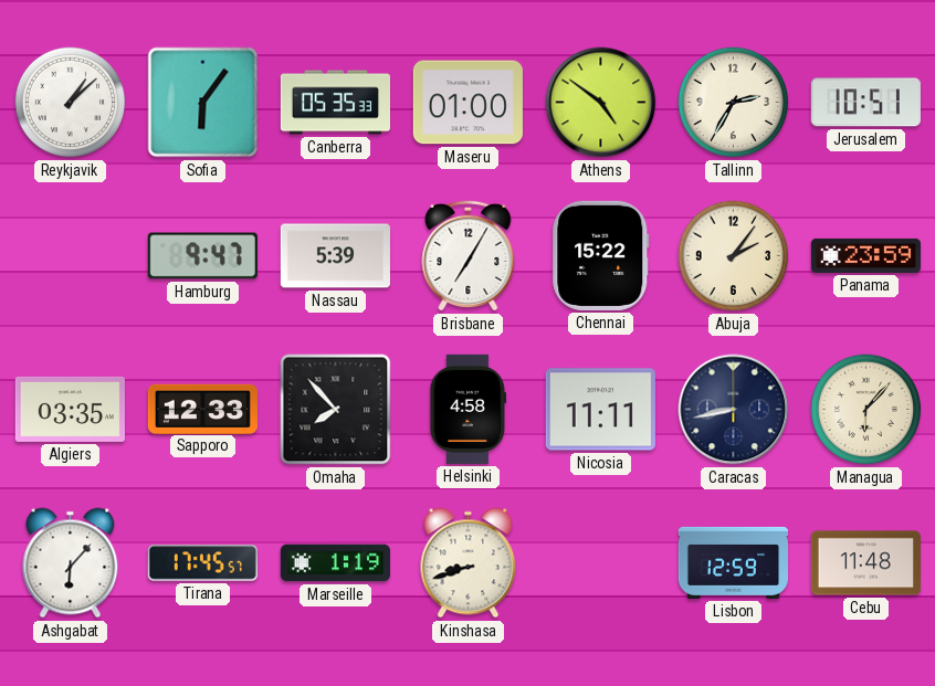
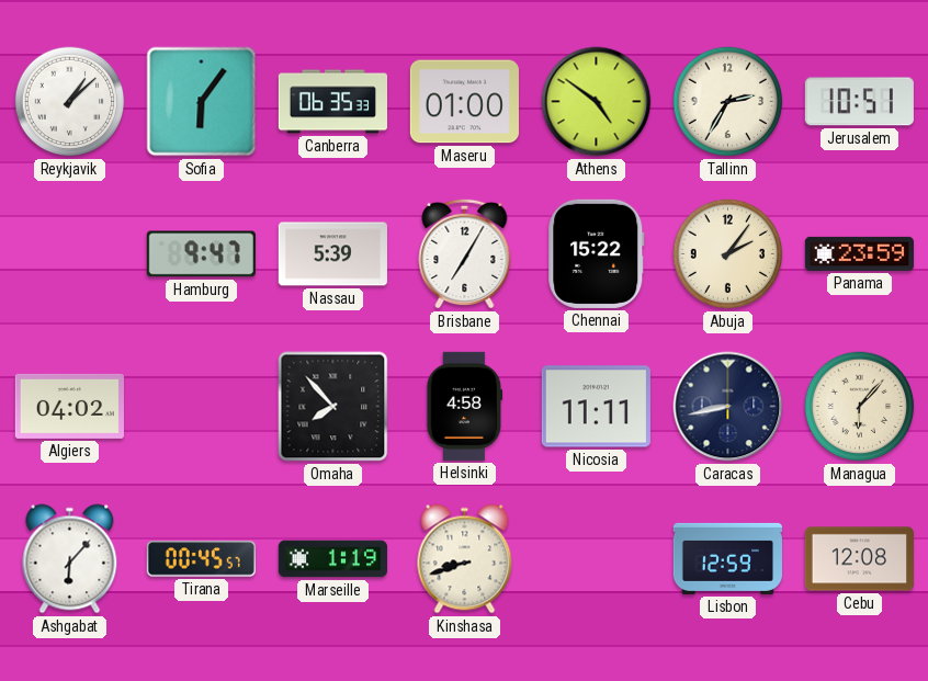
Canberra: 05:35 -> 06:35 (332, 102)
Algiers: 03:35 -> 04:02 (69, 406)
Sapporo: 12:33 -> none (202, 409)
Tirana: 17:45 -> 00:45 (201, 559)
Cebu: 11:48 -> 12:08 (859, 559)
